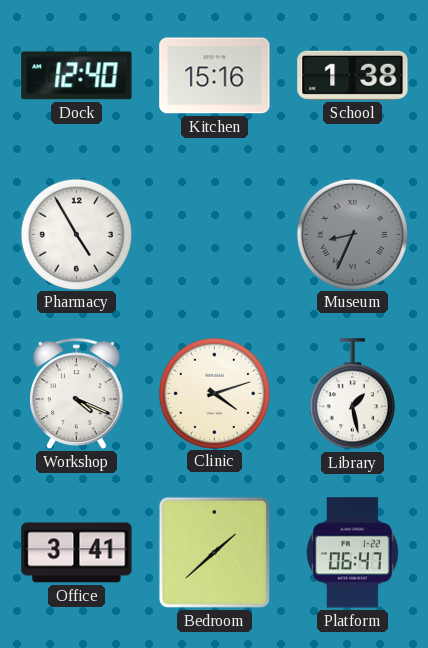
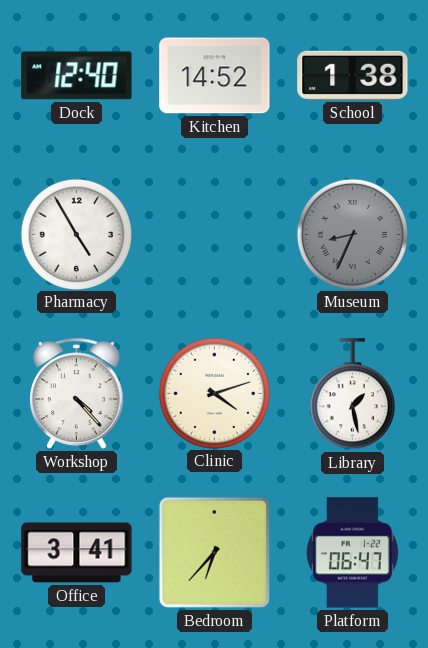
Kitchen: 15:16 -> 14:52 (215, 76)
Workshop: 4:19 -> 4:23 (77, 393)
Bedroom: 1:38 -> 6:37 (214, 552)
